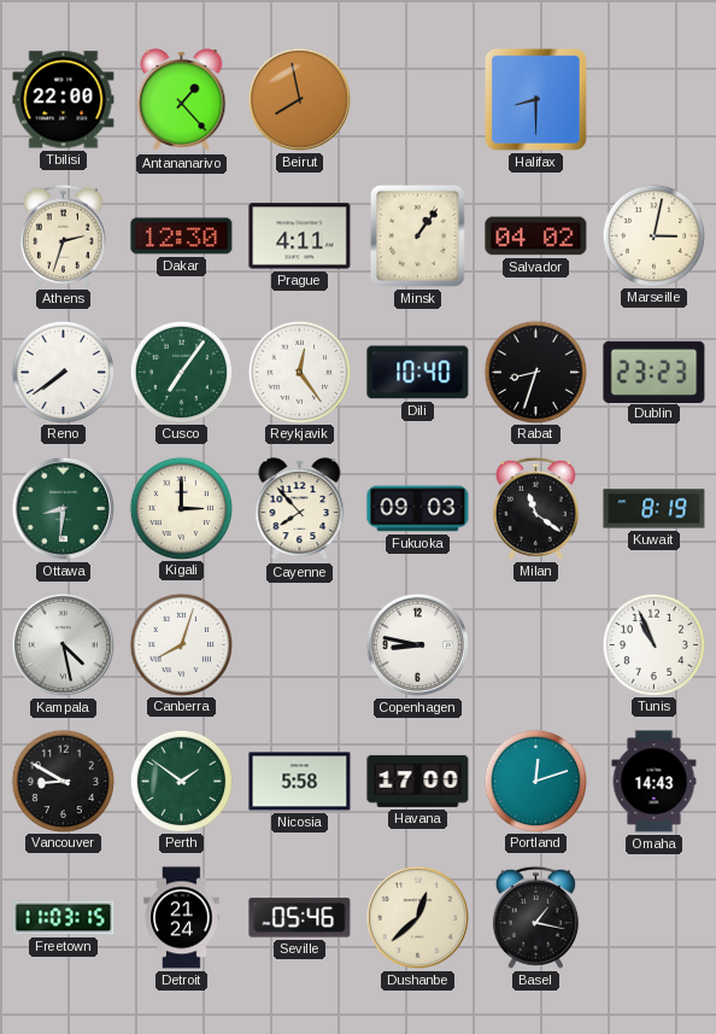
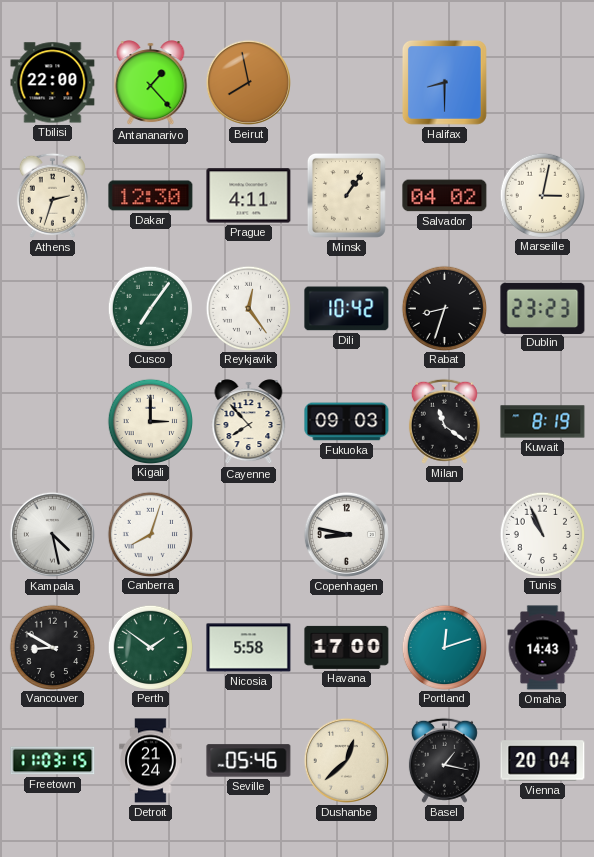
Reno: 7:39 -> none (63, 372)
Dili: 10:40 -> 10:42 (347, 309)
Ottawa: 8:31 -> none (63, 508)
Vienna: none -> 20:04 (543, 761)
